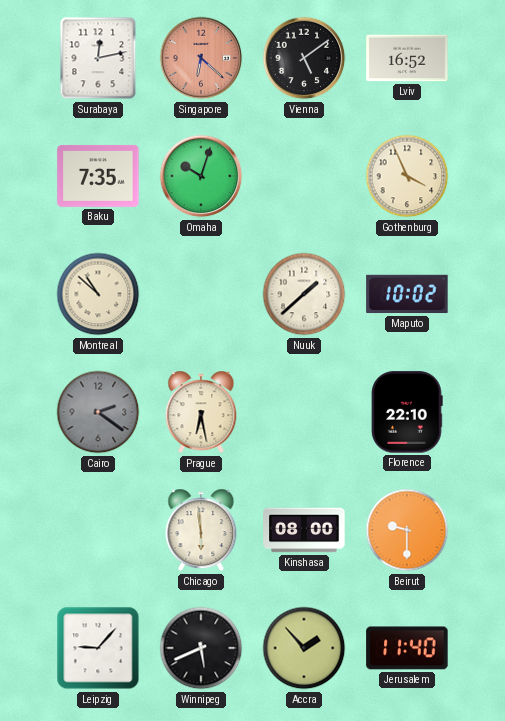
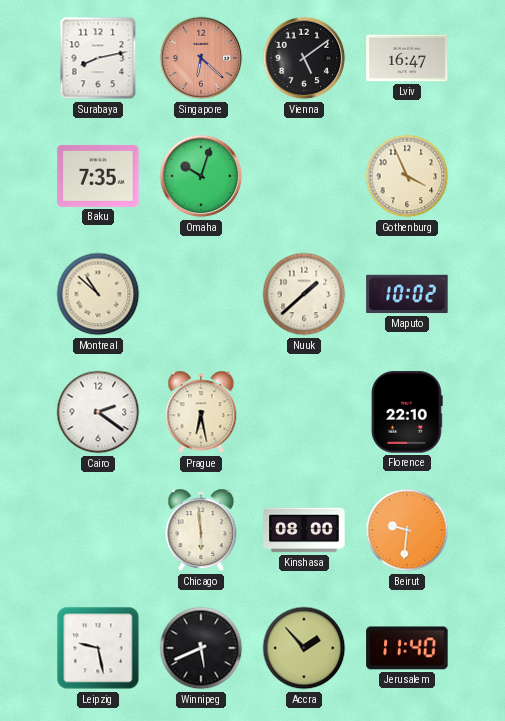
Surabaya: 12:13 -> 8:13 (98, 58)
Lviv: 16:52 -> 16:47 (407, 58)
Cairo dial: grey -> white (98, 412)
Beirut: 9:30 -> 9:31 (407, 530)
Leipzig: 9:07 -> 9:28 (98, 648)
